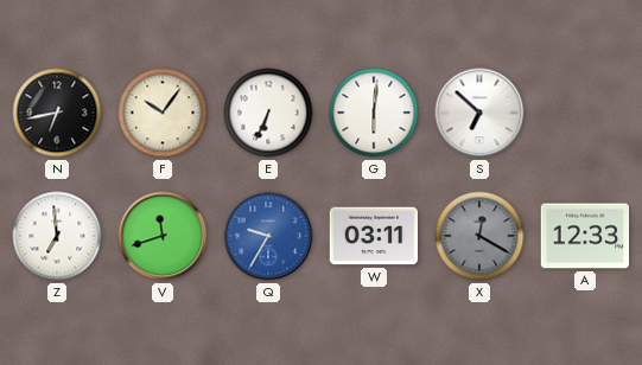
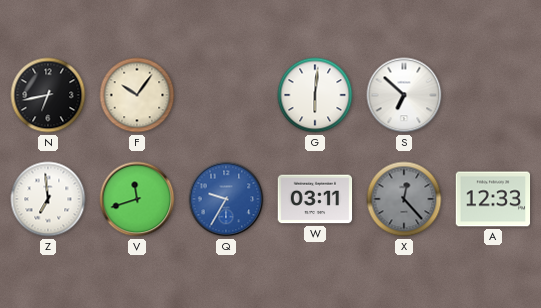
E: 6:34 -> none (268, 113)
X: 12:20 -> 12:23 (404, 199)
